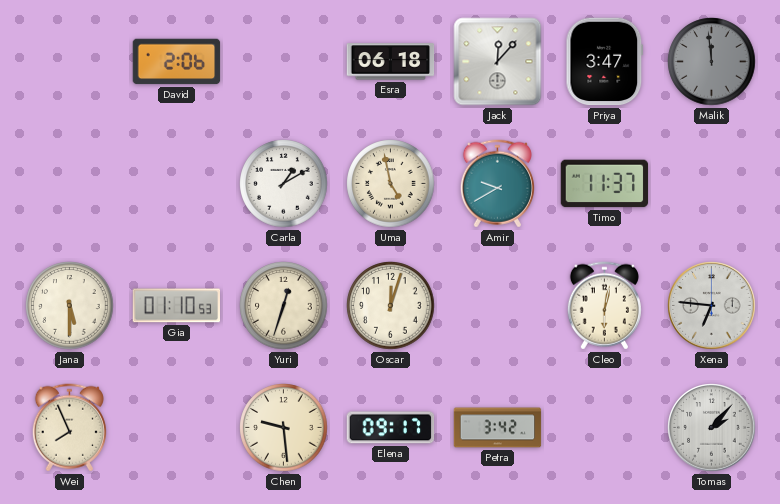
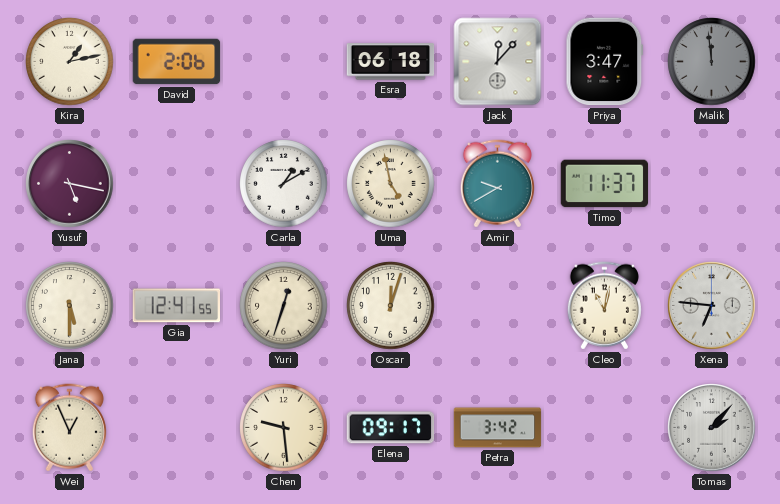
Kira: none -> 1:13 (70, 62)
Yusuf: none -> 5:17 (70, 184)
Gia: 01:10 -> 12:41 (177, 306)
Cleo: 6:02 -> 11:02 (604, 306)
Wei: 7:56 -> 12:56 (69, 428)
